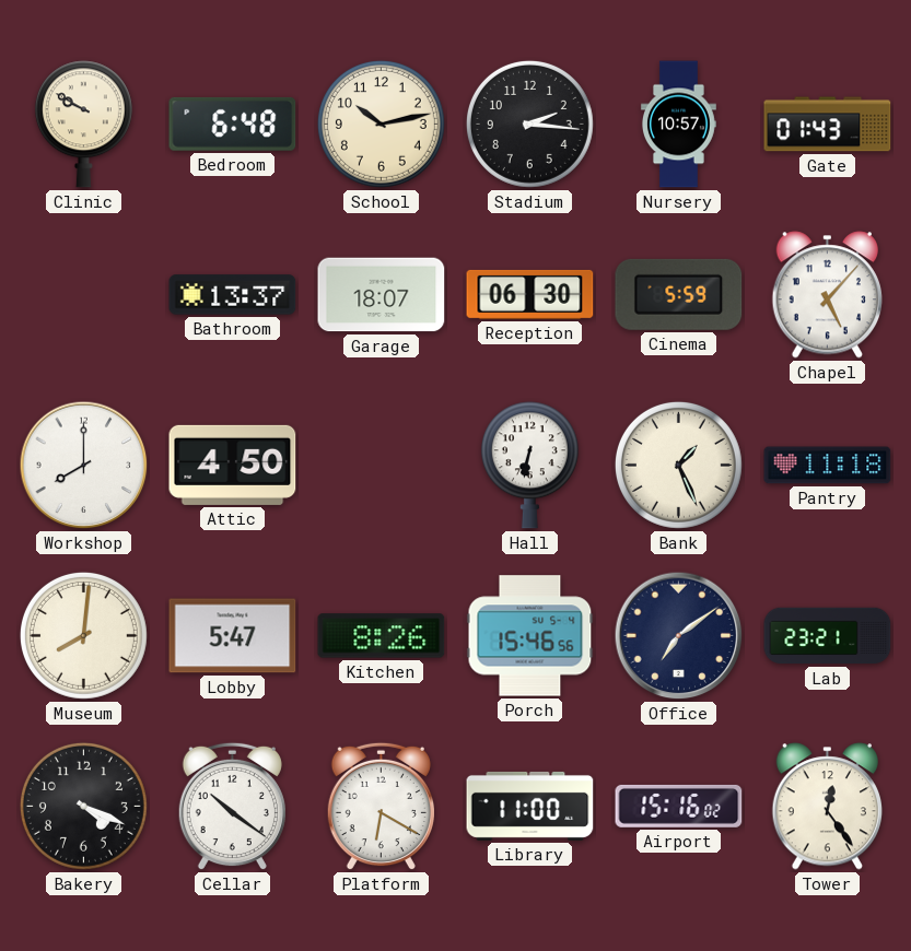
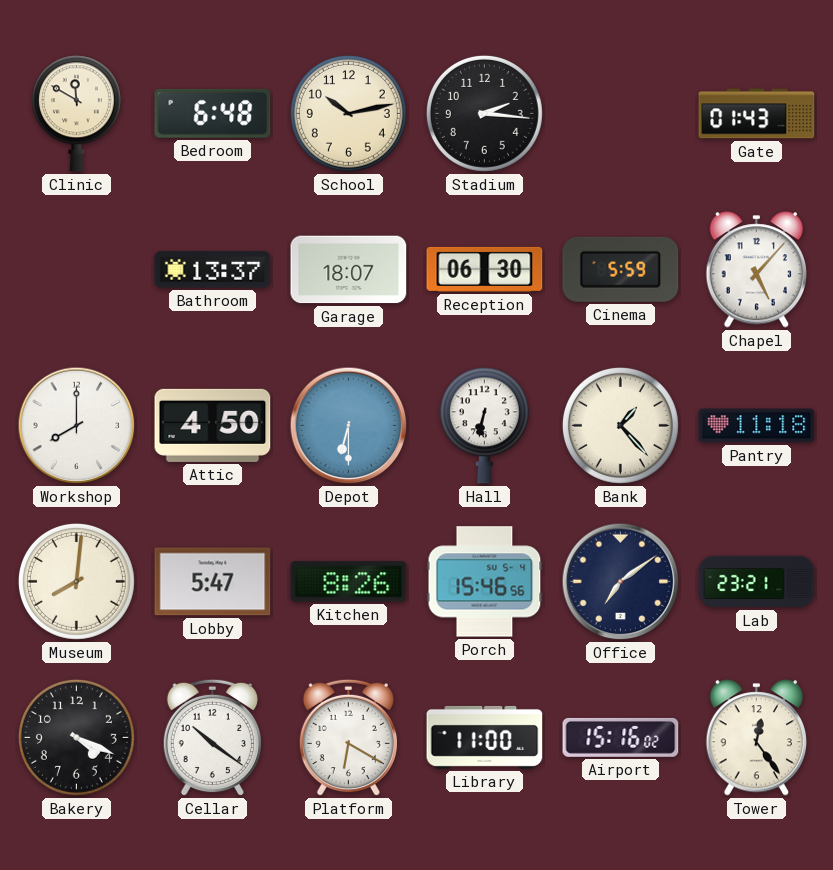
Clinic: 9:50 -> 11:50 (76, 114)
Nursery: 10:57 -> none (678, 125)
Depot: none -> 6:30 (349, 426)
Bank: 1:26 -> 1:23 (620, 425)
